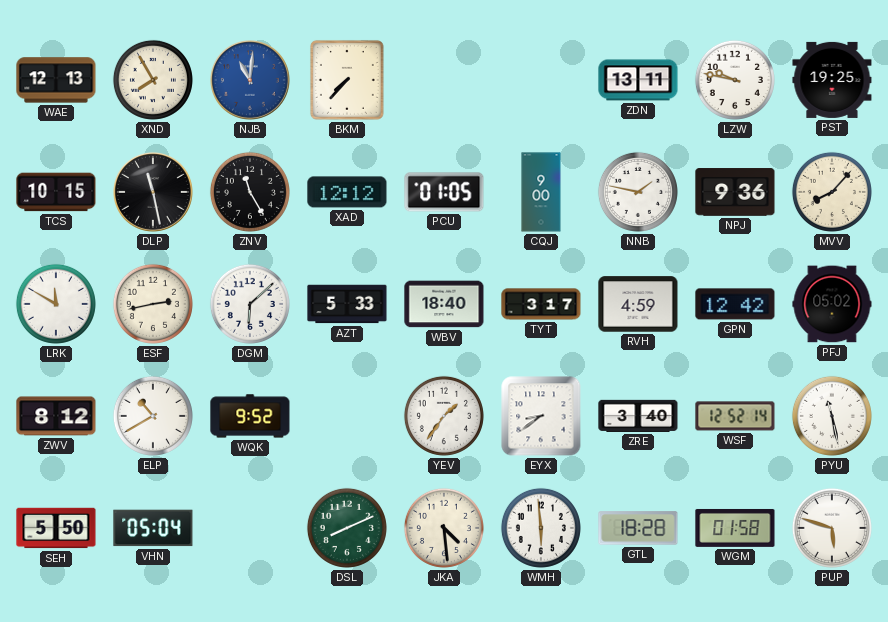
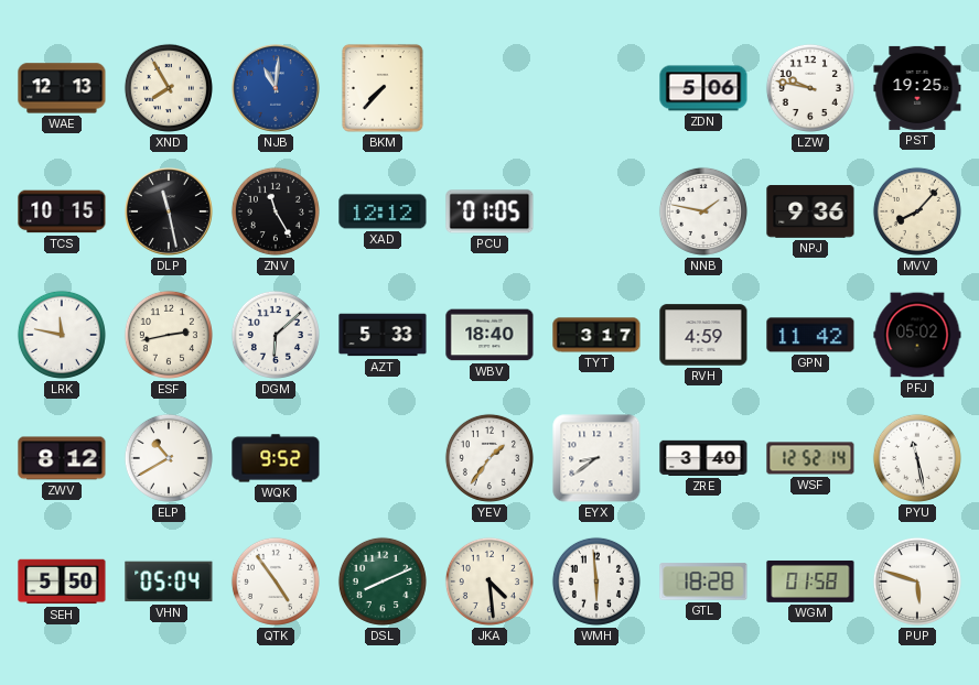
ZDN: 13:11 -> 5:06 (703, 88)
CQJ: 9:00 -> none (541, 192)
LRK: 11:50 -> 11:47 (62, 335)
GPN: 12:42 -> 11:42 (810, 335)
QTK: none -> 4:54 (276, 581)
